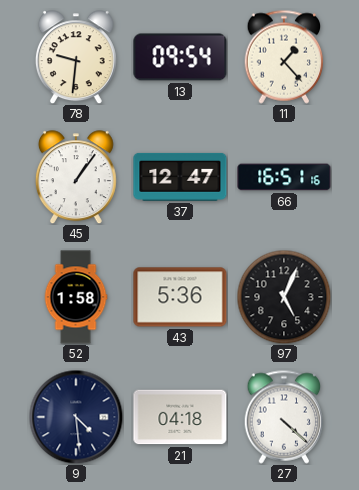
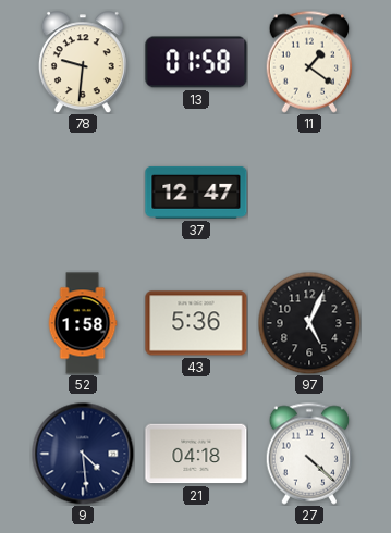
13: 09:54 -> 01:58 (196, 62)
11: 1:23 -> 1:21 (309, 62)
45: 1:06 -> none (76, 177)
66: 16:51 -> none (284, 177)
